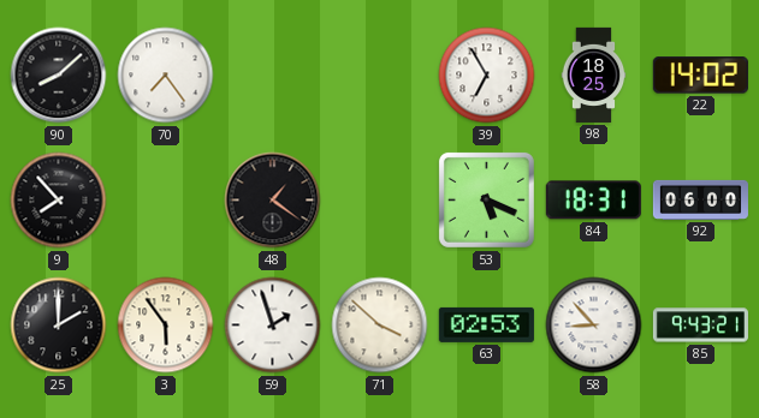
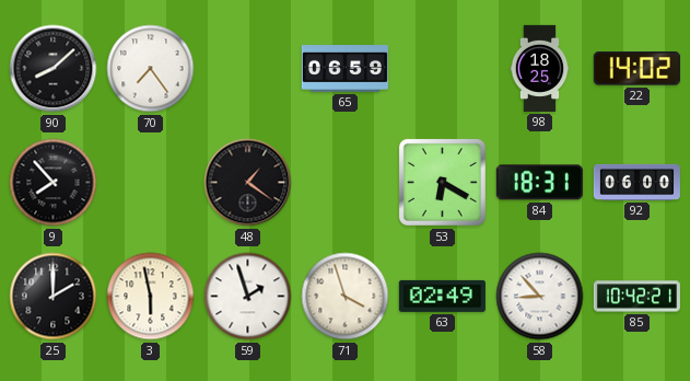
65: none -> 06:59 (344, 69)
39: 6:55 -> none (487, 76)
53: 5:19 -> 6:20 (442, 182)
3: 5:54 -> 5:58 (151, 297)
71: 3:52 -> 3:57 (346, 297)
63: 02:53 -> 02:49 (442, 296)
85: 9:43 -> 10:42 (636, 297)
